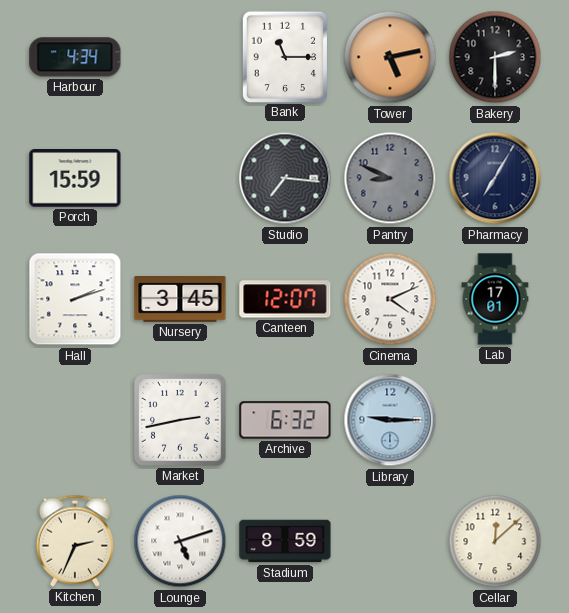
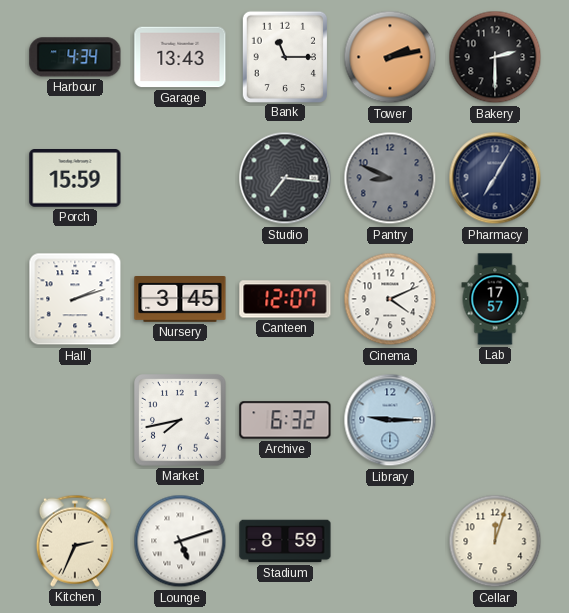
Garage: none -> 13:43 (180, 57)
Tower: 5:13 -> 2:13 (390, 57)
Lab: 17:01 -> 17:57 (495, 299)
Market: 2:43 -> 7:43 (180, 420)
Cellar: 12:08 -> 12:03 (495, 541)
